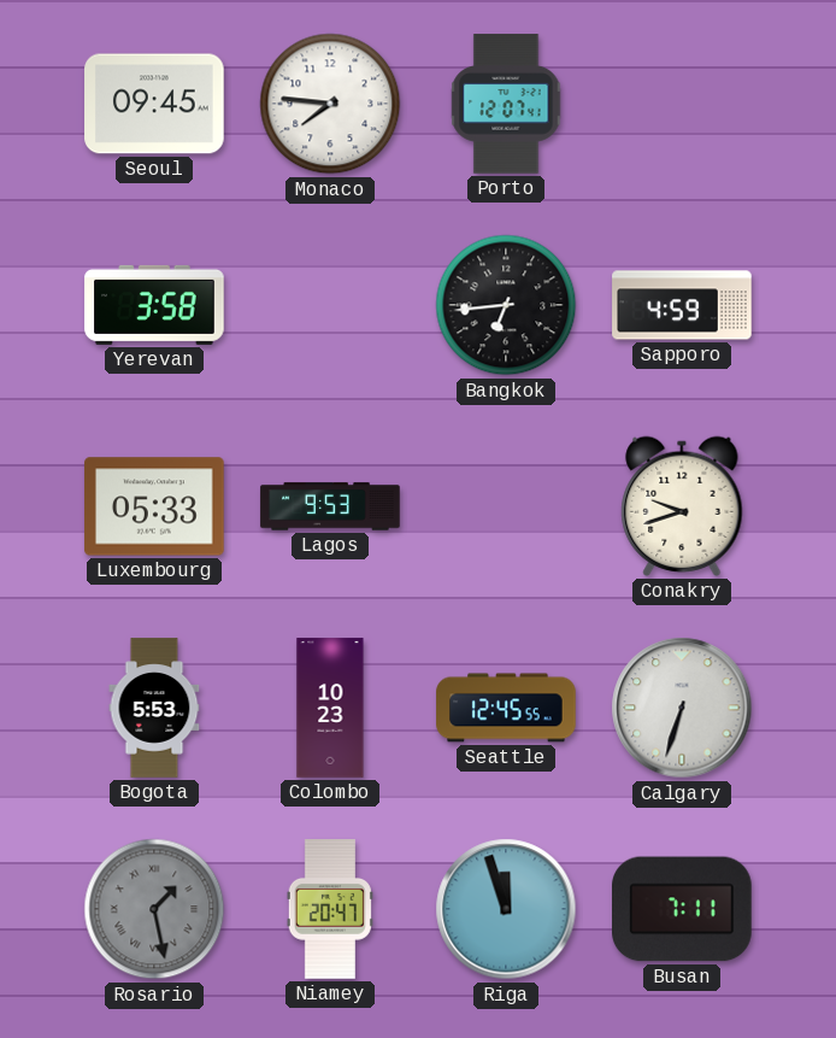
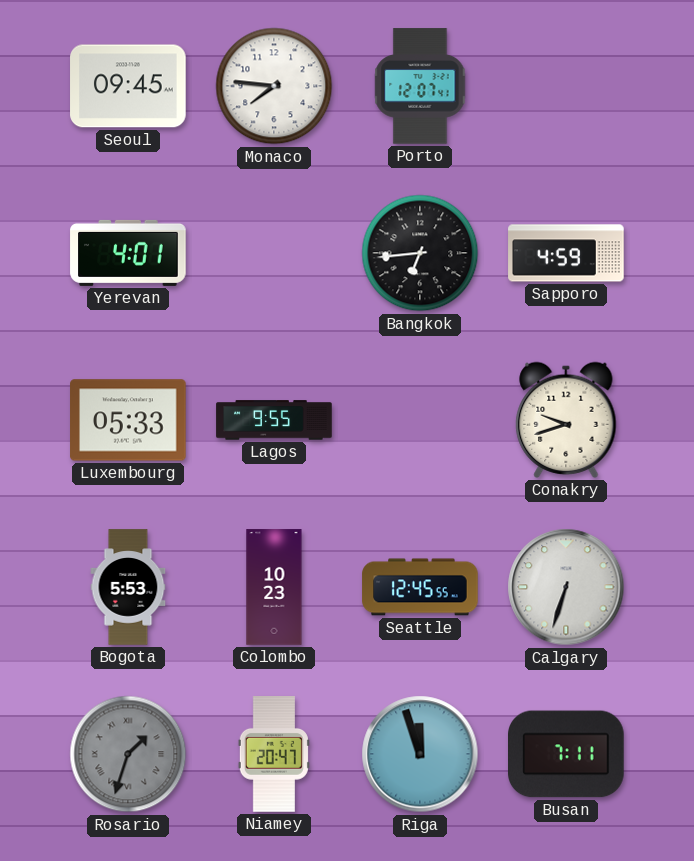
Yerevan: 3:58 -> 4:01 (128, 253)
Lagos: 9:53 -> 9:55 (274, 420)
Rosario: 1:28 -> 1:33 (128, 754)
